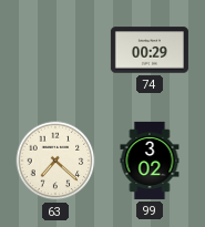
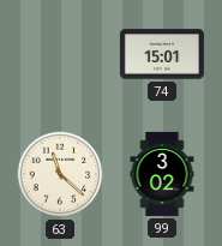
74: 00:29 -> 15:01 (162, 54)
63: 7:22 -> 11:22 (60, 174)
